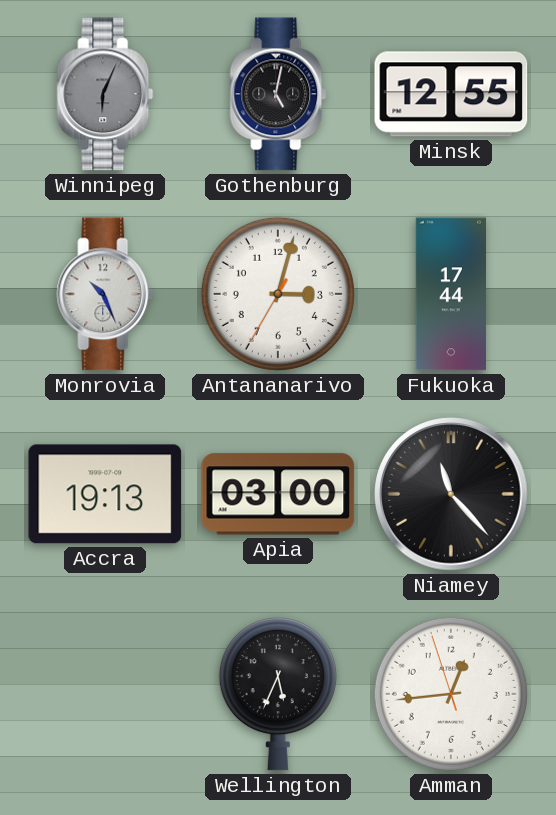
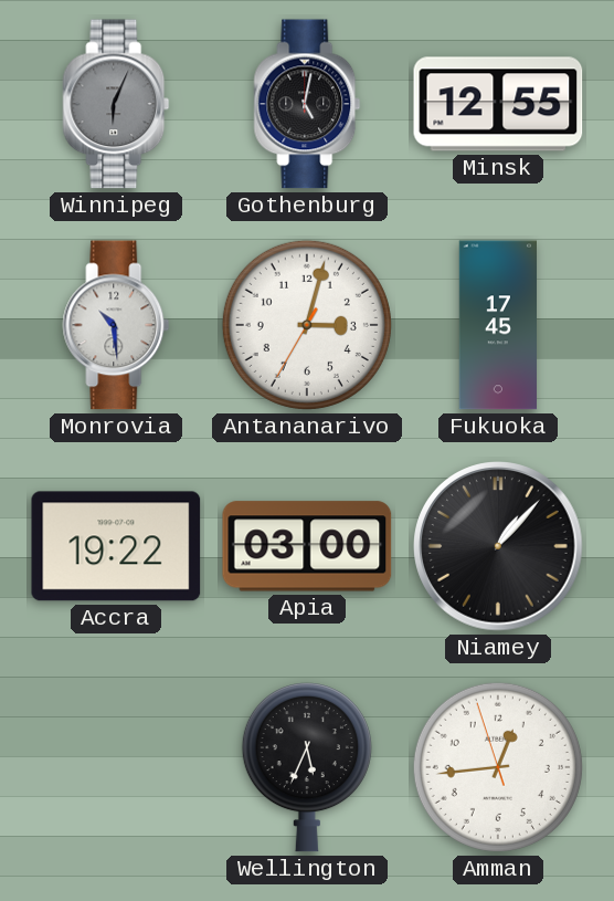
Monrovia: 10:26 -> 10:29 (116, 325)
Fukuoka: 17:44 -> 17:45 (497, 325)
Accra: 19:13 -> 19:22 (116, 546)
Niamey: 11:23 -> 1:07 (498, 546)
